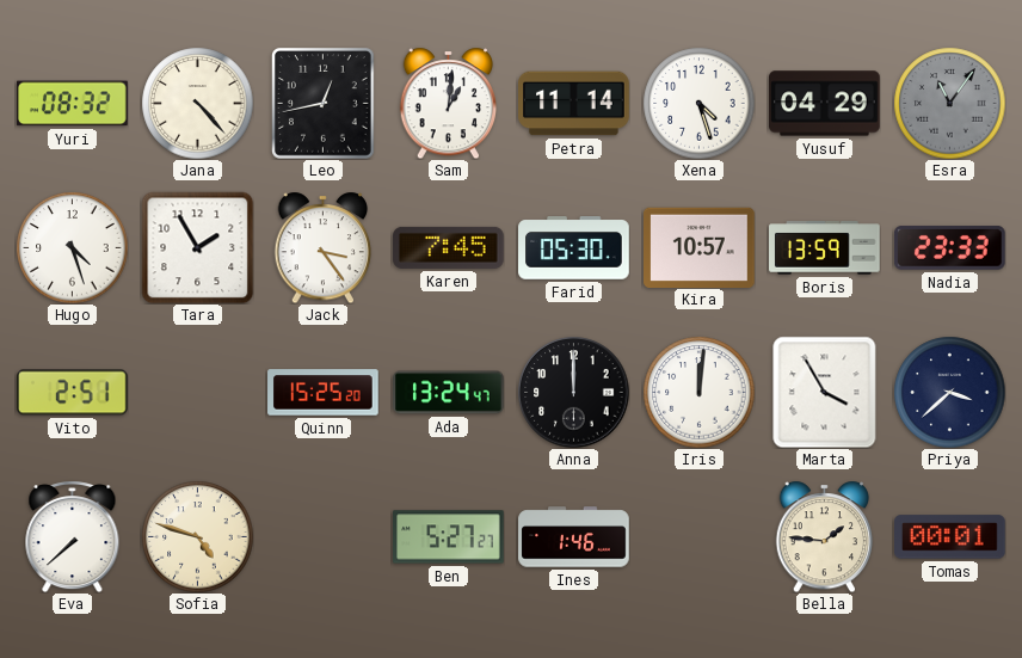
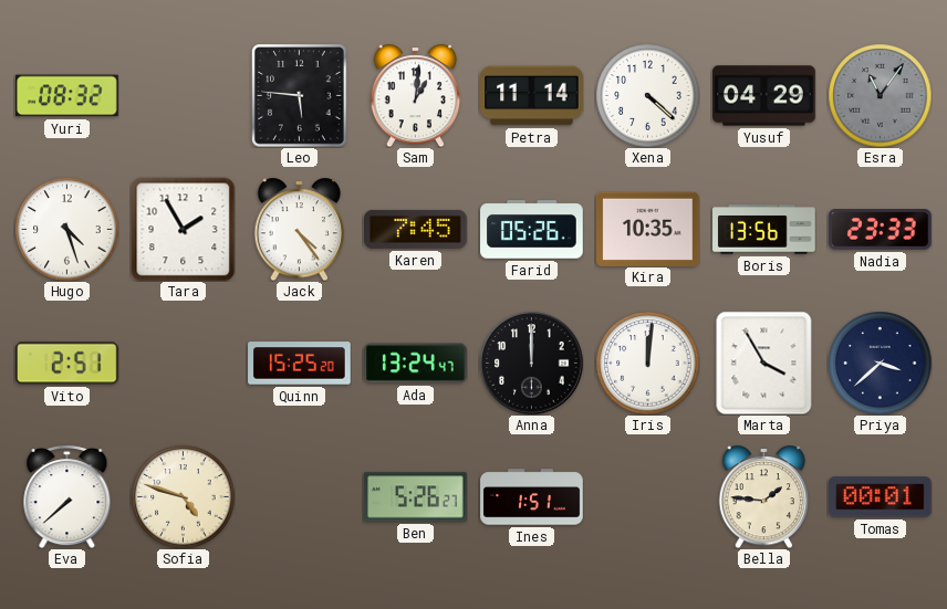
Jana: 4:23 -> none (197, 103)
Leo: 12:43 -> 5:46 (300, 96)
Xena: 4:27 -> 4:22 (647, 95)
Jack: 3:24 -> 4:24 (300, 229)
Farid: 05:30 -> 05:26 (532, 230)
Kira: 10:57 -> 10:35 (648, 229)
Boris: 13:59 -> 13:56 (764, 230)
Ben: 5:27 -> 5:26 (416, 497)
Ines: 1:46 -> 1:51 (532, 497)
